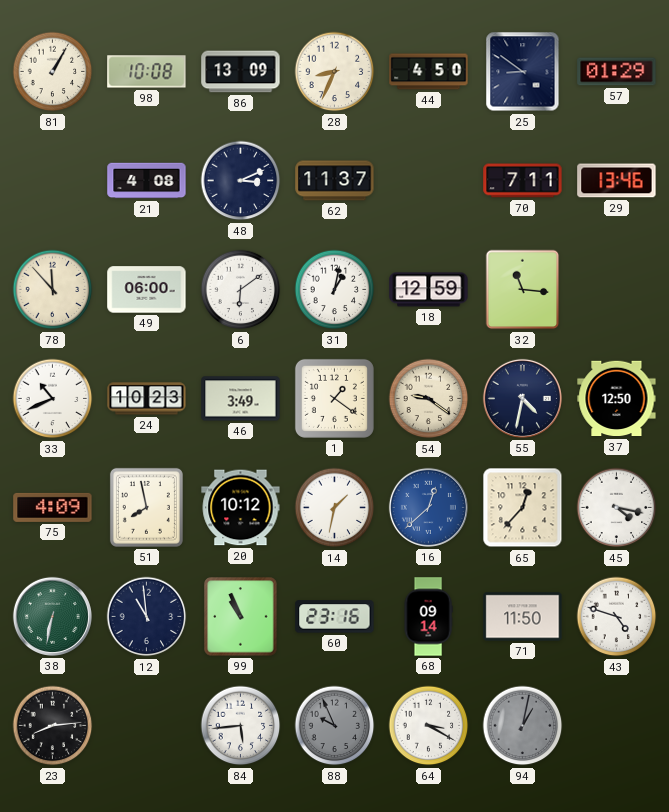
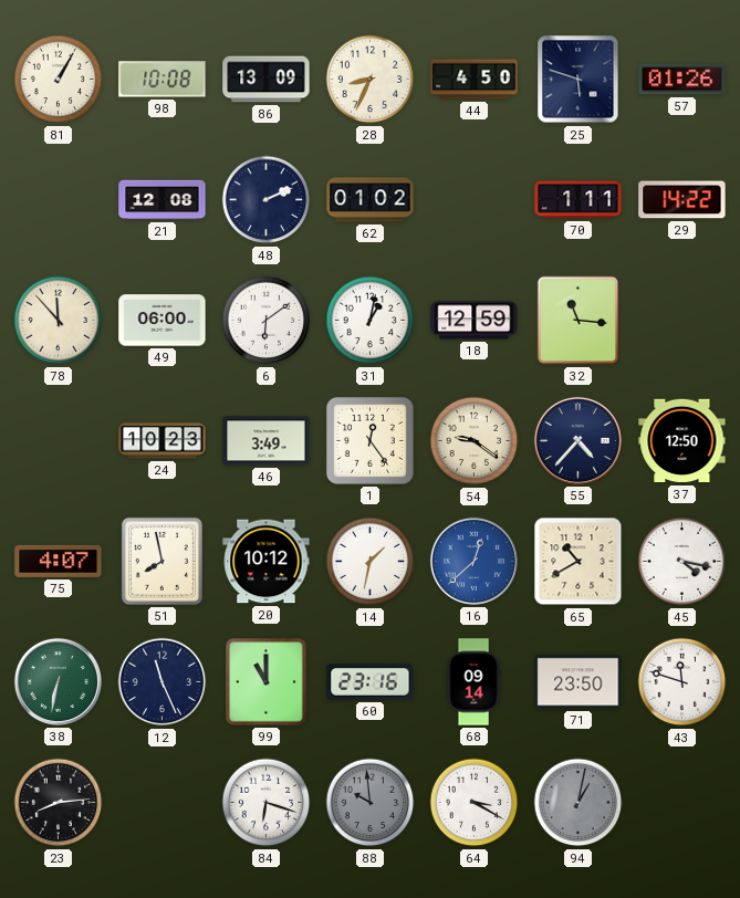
25: 8:51 -> 5:48 (579, 80)
57: 01:29 -> 01:26 (682, 80)
21: 4:08 -> 12:08 (163, 200)
48: 3:11 -> 2:11 (267, 200)
62: 11:37 -> 01:02 (371, 200)
70: 7:11 -> 1:11 (579, 200)
29: 13:46 -> 14:22 (682, 200)
33: 10:41 -> none (53, 399)
1: 1:21 -> 12:24 (369, 440)
55: 4:32 -> 4:37 (577, 440)
75: 4:09 -> 4:07 (59, 561)
65: 12:37 -> 10:40 (579, 562)
12: 10:59 -> 11:26 (163, 682)
99: 10:56 -> 11:00 (267, 682)
71: 11:50 -> 23:50 (579, 682)
43: 4:48 -> 11:48 (682, 682)
84: 5:44 -> 6:18 (267, 803)
88: 9:56 -> 9:59 (371, 803)
